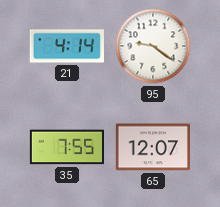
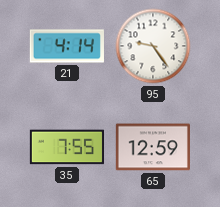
95: 9:21 -> 9:24 (153, 46)
65: 12:07 -> 12:59 (153, 147)
